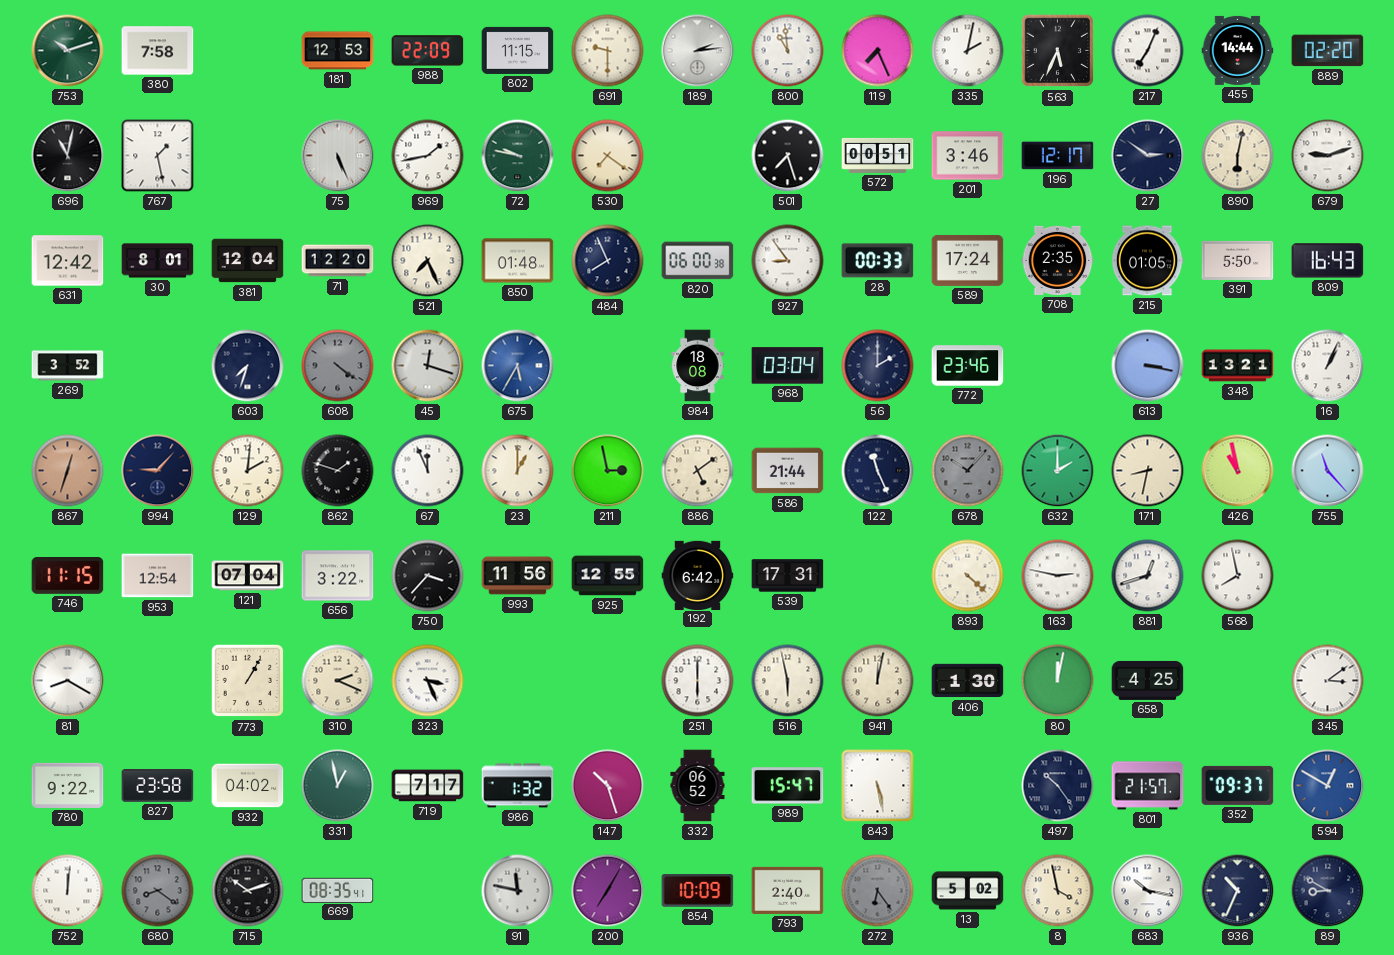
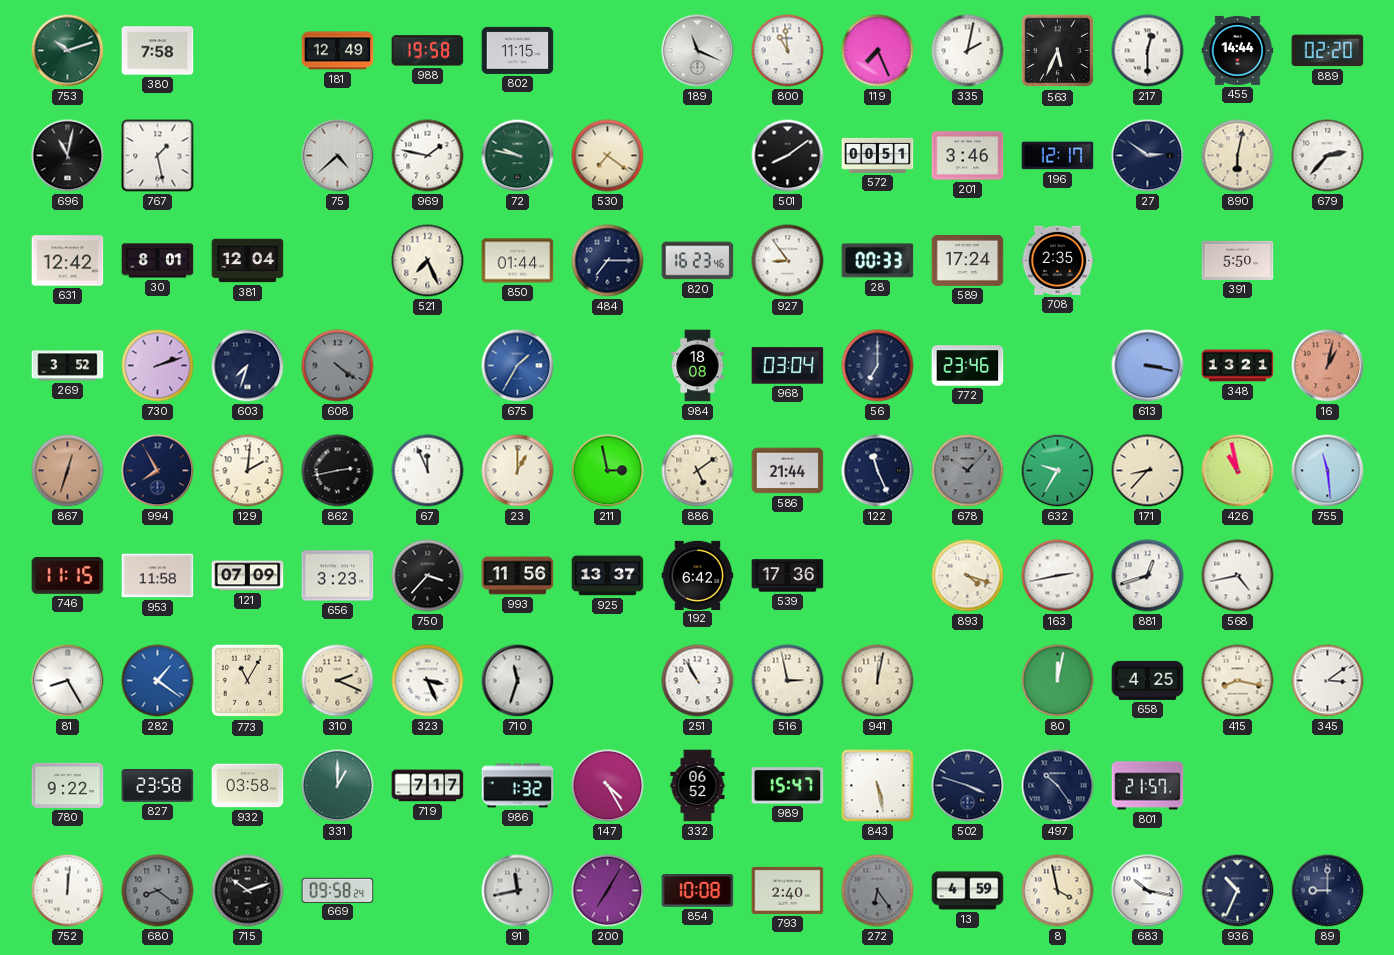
181: 12:53 -> 12:49 (338, 51)
988: 22:09 -> 19:58 (428, 51)
691: 9:30 -> none (608, 51)
189: 2:14 -> 11:19 (698, 51)
217: 7:04 -> 12:30 (1148, 51)
75: 5:26 -> 4:38 (338, 156)
969: 1:43 -> 1:47 (428, 156)
501: 7:27 -> 8:09 (788, 156)
679: 9:12 -> 2:37 (1328, 156)
71: 12:20 -> none (338, 261)
850: 01:48 -> 01:44 (518, 261)
484: 7:56 -> 7:15 (608, 261)
820: 06:00 -> 16:23 (698, 261)
215: 01:05 -> none (1147, 261)
809: 16:43 -> none (1328, 261)
730: none -> 2:12 (158, 366)
45: 12:18 -> none (428, 366)
675: 5:35 -> 1:35 (518, 366)
56: 2:00 -> 7:00 (878, 366)
16: 1:04 -> 1:02 (1328, 366)
16 dial: white -> salmon (1328, 366)
994: 9:07 -> 7:55 (158, 471)
862: 1:48 -> 2:43 (338, 471)
632: 2:00 -> 9:35 (1058, 471)
171: 8:32 -> 8:37 (1148, 471)
755: 11:23 -> 11:29 (1328, 471)
953: 12:54 -> 11:58 (158, 576)
121: 07:04 -> 07:09 (248, 576)
656: 3:22 -> 3:23 (338, 576)
925: 12:55 -> 13:37 (608, 576)
539: 17:31 -> 17:36 (788, 576)
893: 4:22 -> 4:18 (968, 576)
163: 2:47 -> 2:43 (1058, 576)
568: 7:58 -> 4:43 (1238, 576)
81: 8:20 -> 8:25 (68, 681)
282: none -> 1:21 (158, 681)
773: 1:05 -> 11:05 (248, 681)
710: none -> 11:33 (518, 681)
251: 6:00 -> 10:55 (698, 681)
516: 5:58 -> 2:58 (788, 681)
406: 1:30 -> none (968, 681)
415: none -> 8:17 (1238, 681)
932: 04:02 -> 03:58 (248, 786)
331: 12:58 -> 1:00 (338, 786)
147: 10:27 -> 4:25 (608, 786)
502: none -> 3:48 (968, 786)
352: 09:37 -> none (1238, 785)
594: 12:50 -> none (1328, 786)
669: 08:35 -> 09:58 (338, 890)
91: 11:47 -> 11:43 (518, 891)
854: 10:09 -> 10:08 (698, 891)
13: 5:02 -> 4:59 (968, 891)
89: 8:50 -> 9:00 (1328, 891)
